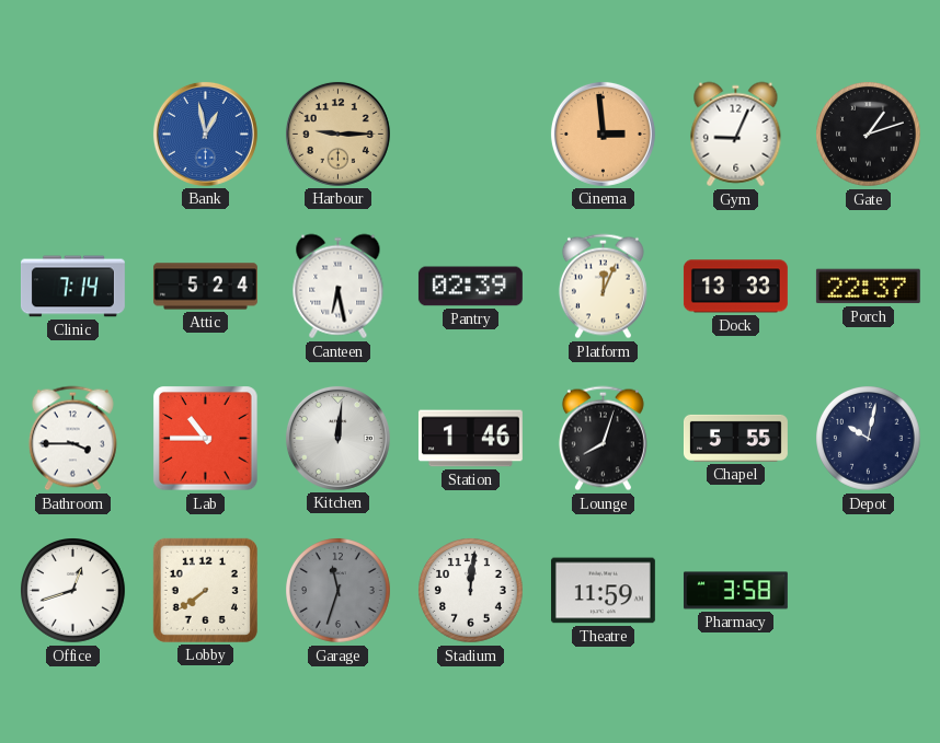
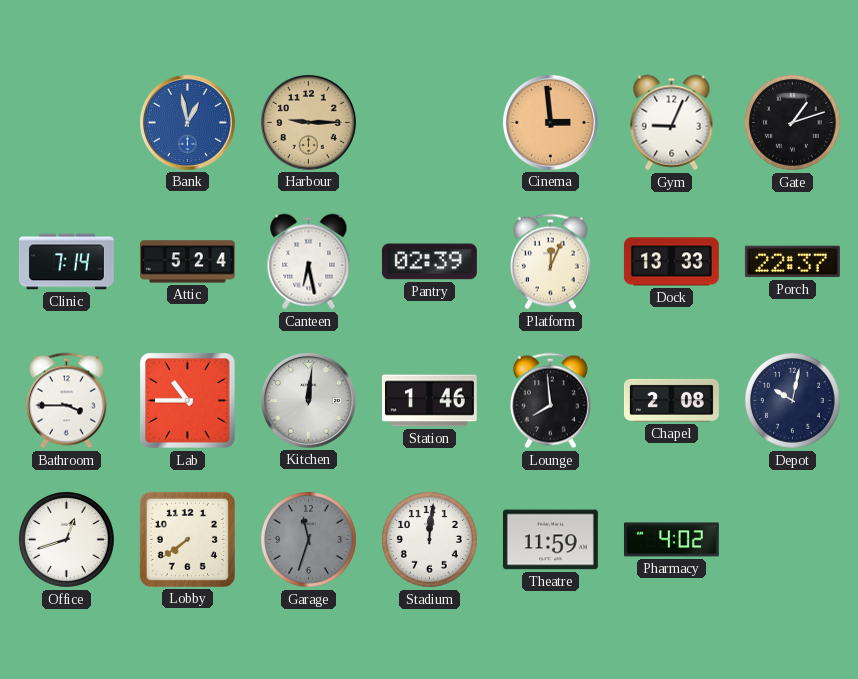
Lounge: 8:03 -> 7:59 (550, 401)
Chapel: 5:55 -> 2:08 (671, 400)
Pharmacy: 3:58 -> 4:02 (671, 540)
